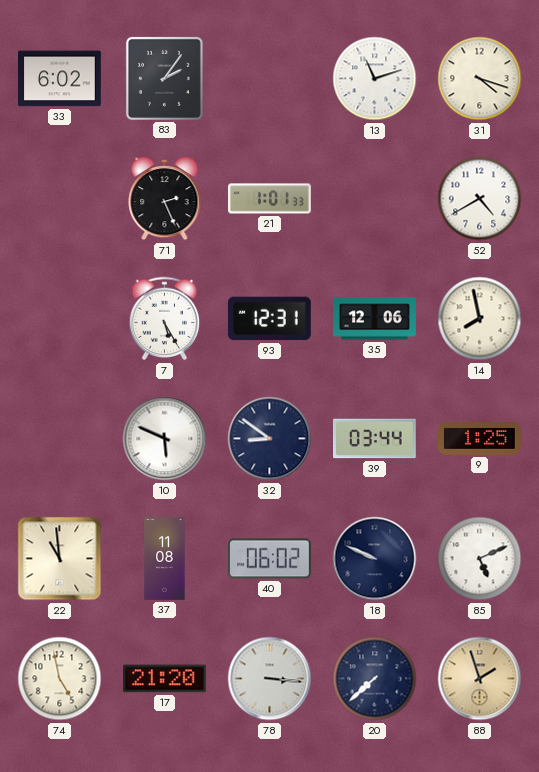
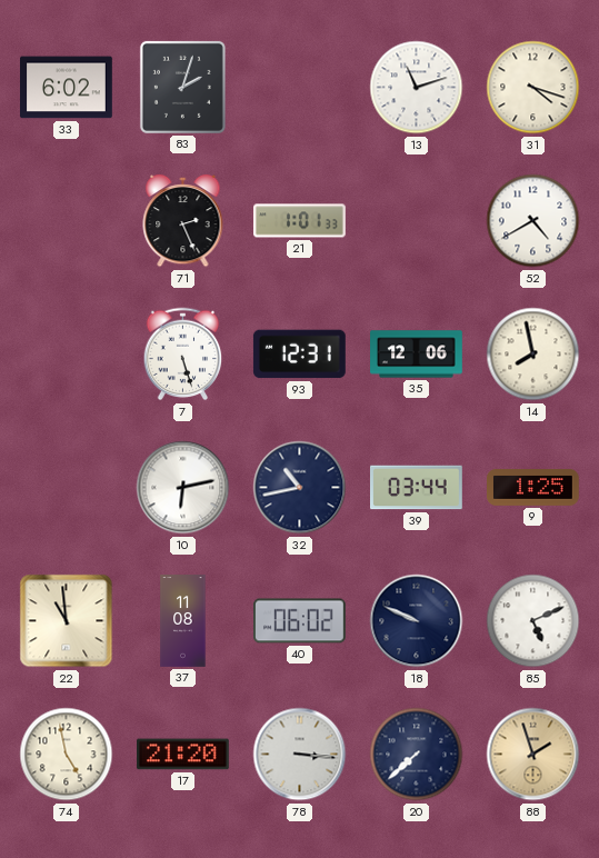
83: 2:06 -> 2:03 (182, 87)
7: 5:25 -> 5:27 (183, 355)
10: 5:49 -> 6:13 (183, 488)
32: 8:51 -> 10:43 (300, 488)
